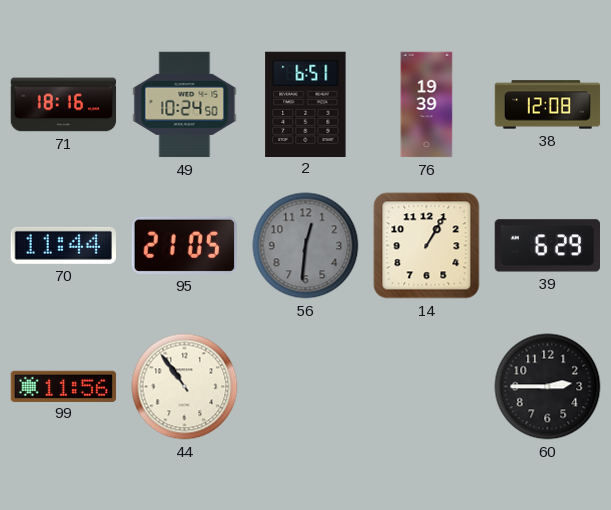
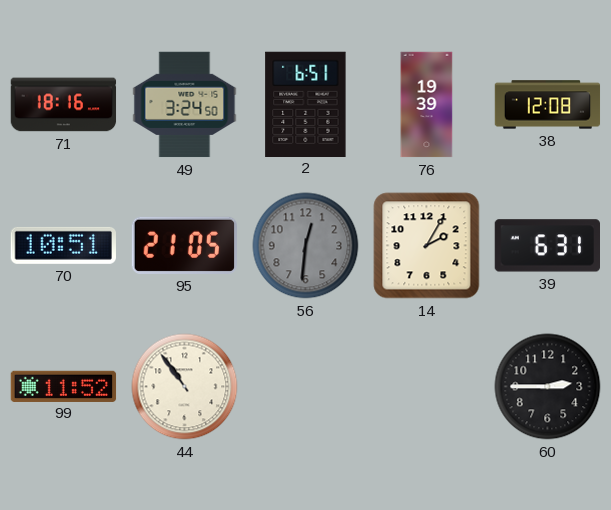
49: 10:24 -> 3:24 (185, 105)
70: 11:44 -> 10:51 (63, 245)
14: 1:05 -> 2:05 (427, 246)
39: 6:29 -> 6:31 (547, 246)
99: 11:56 -> 11:52 (64, 386)
